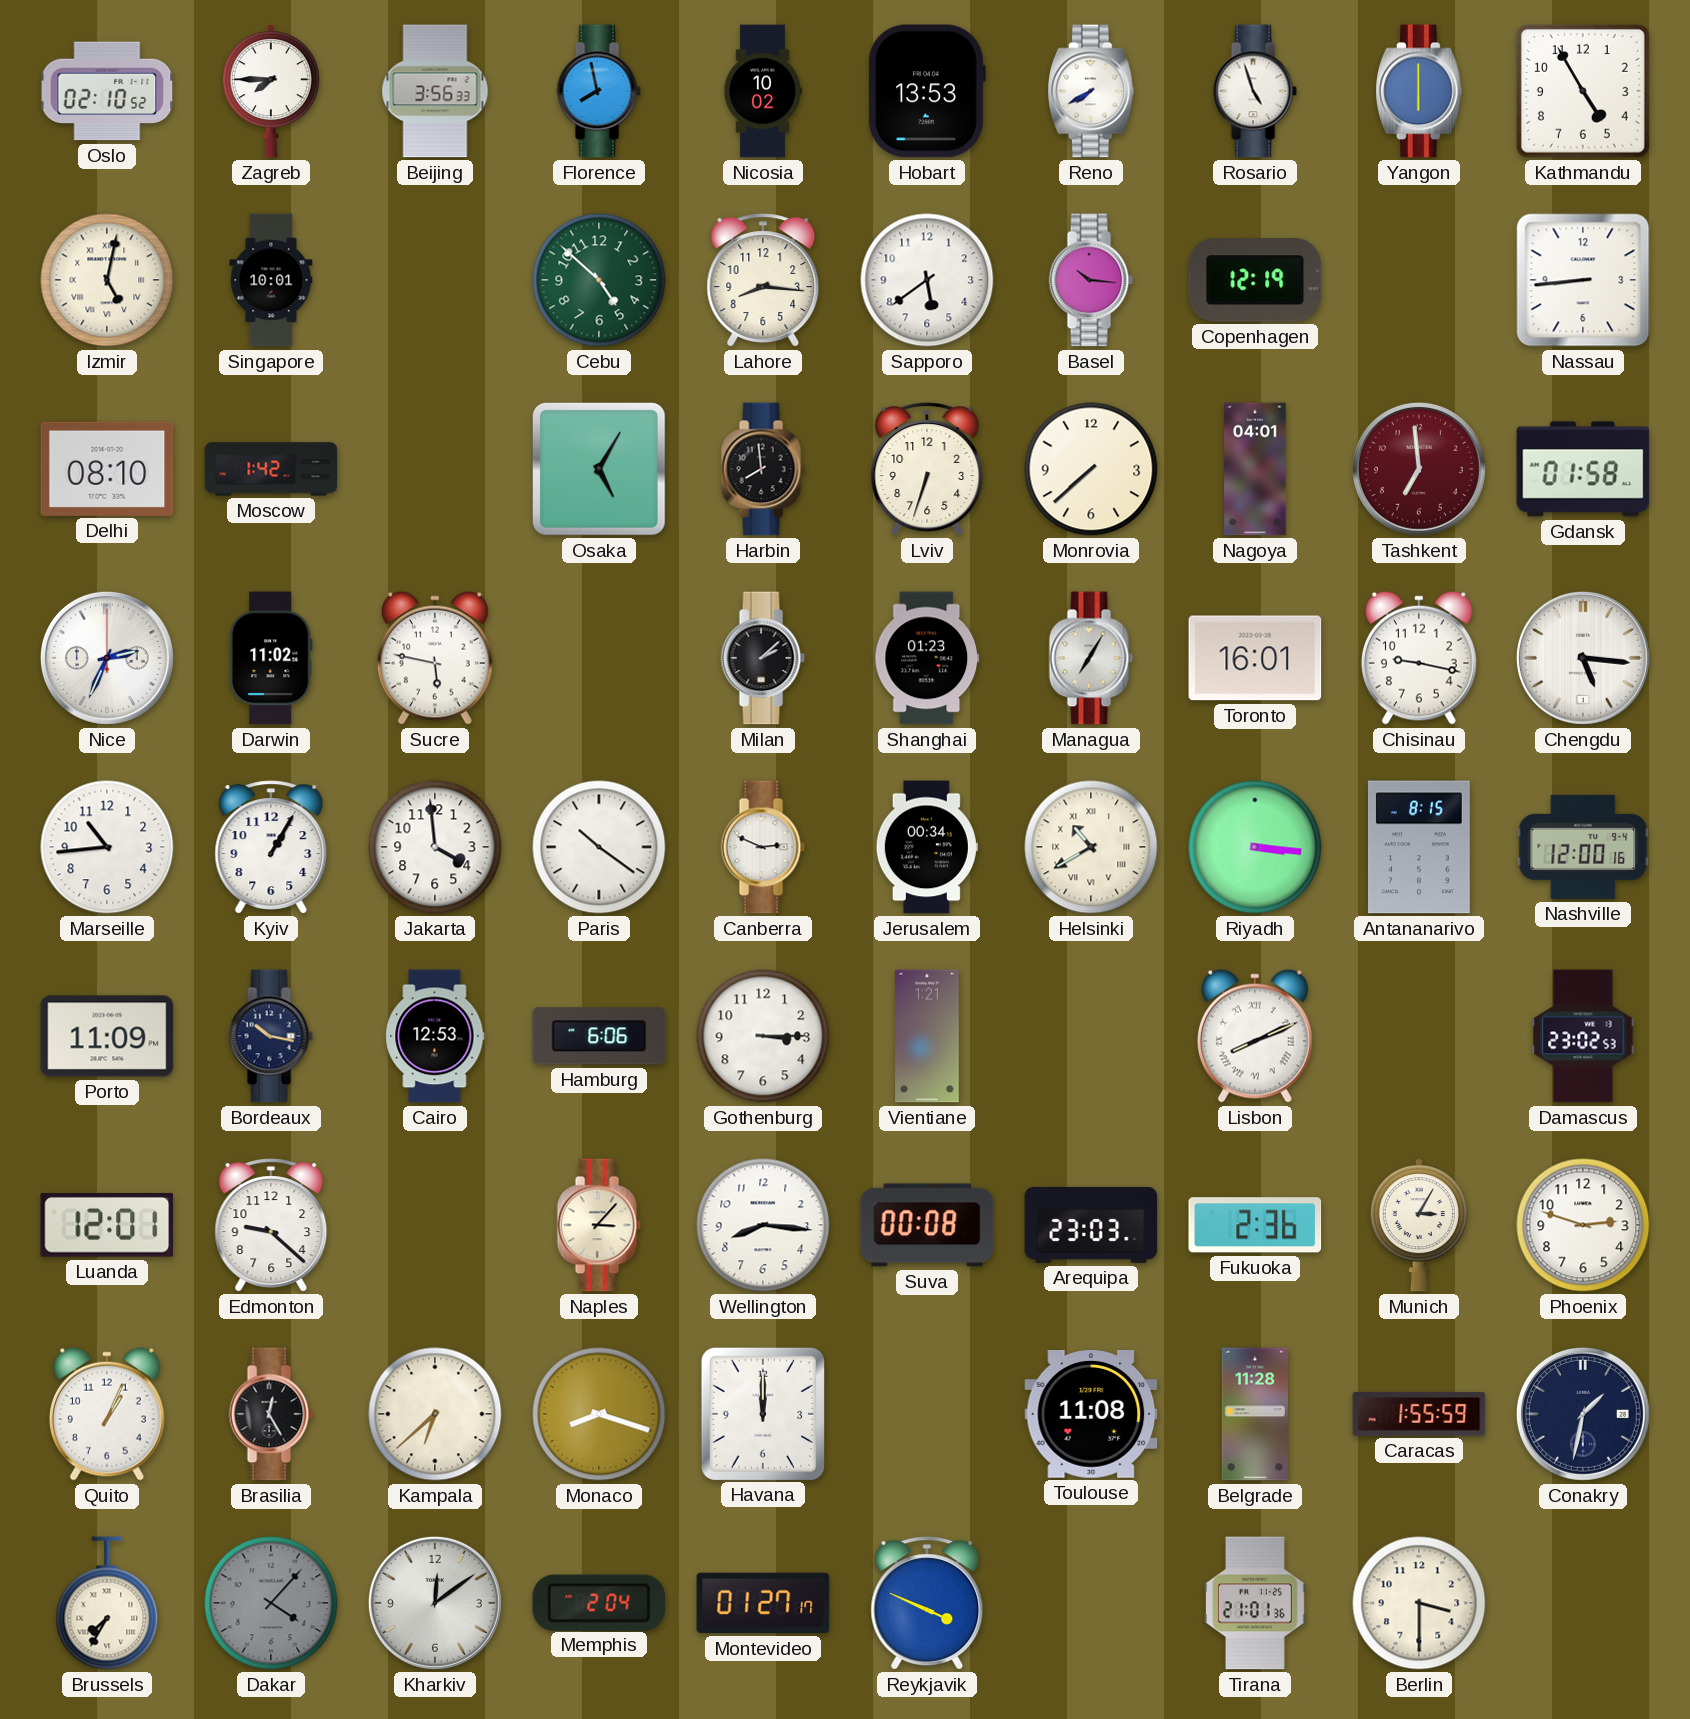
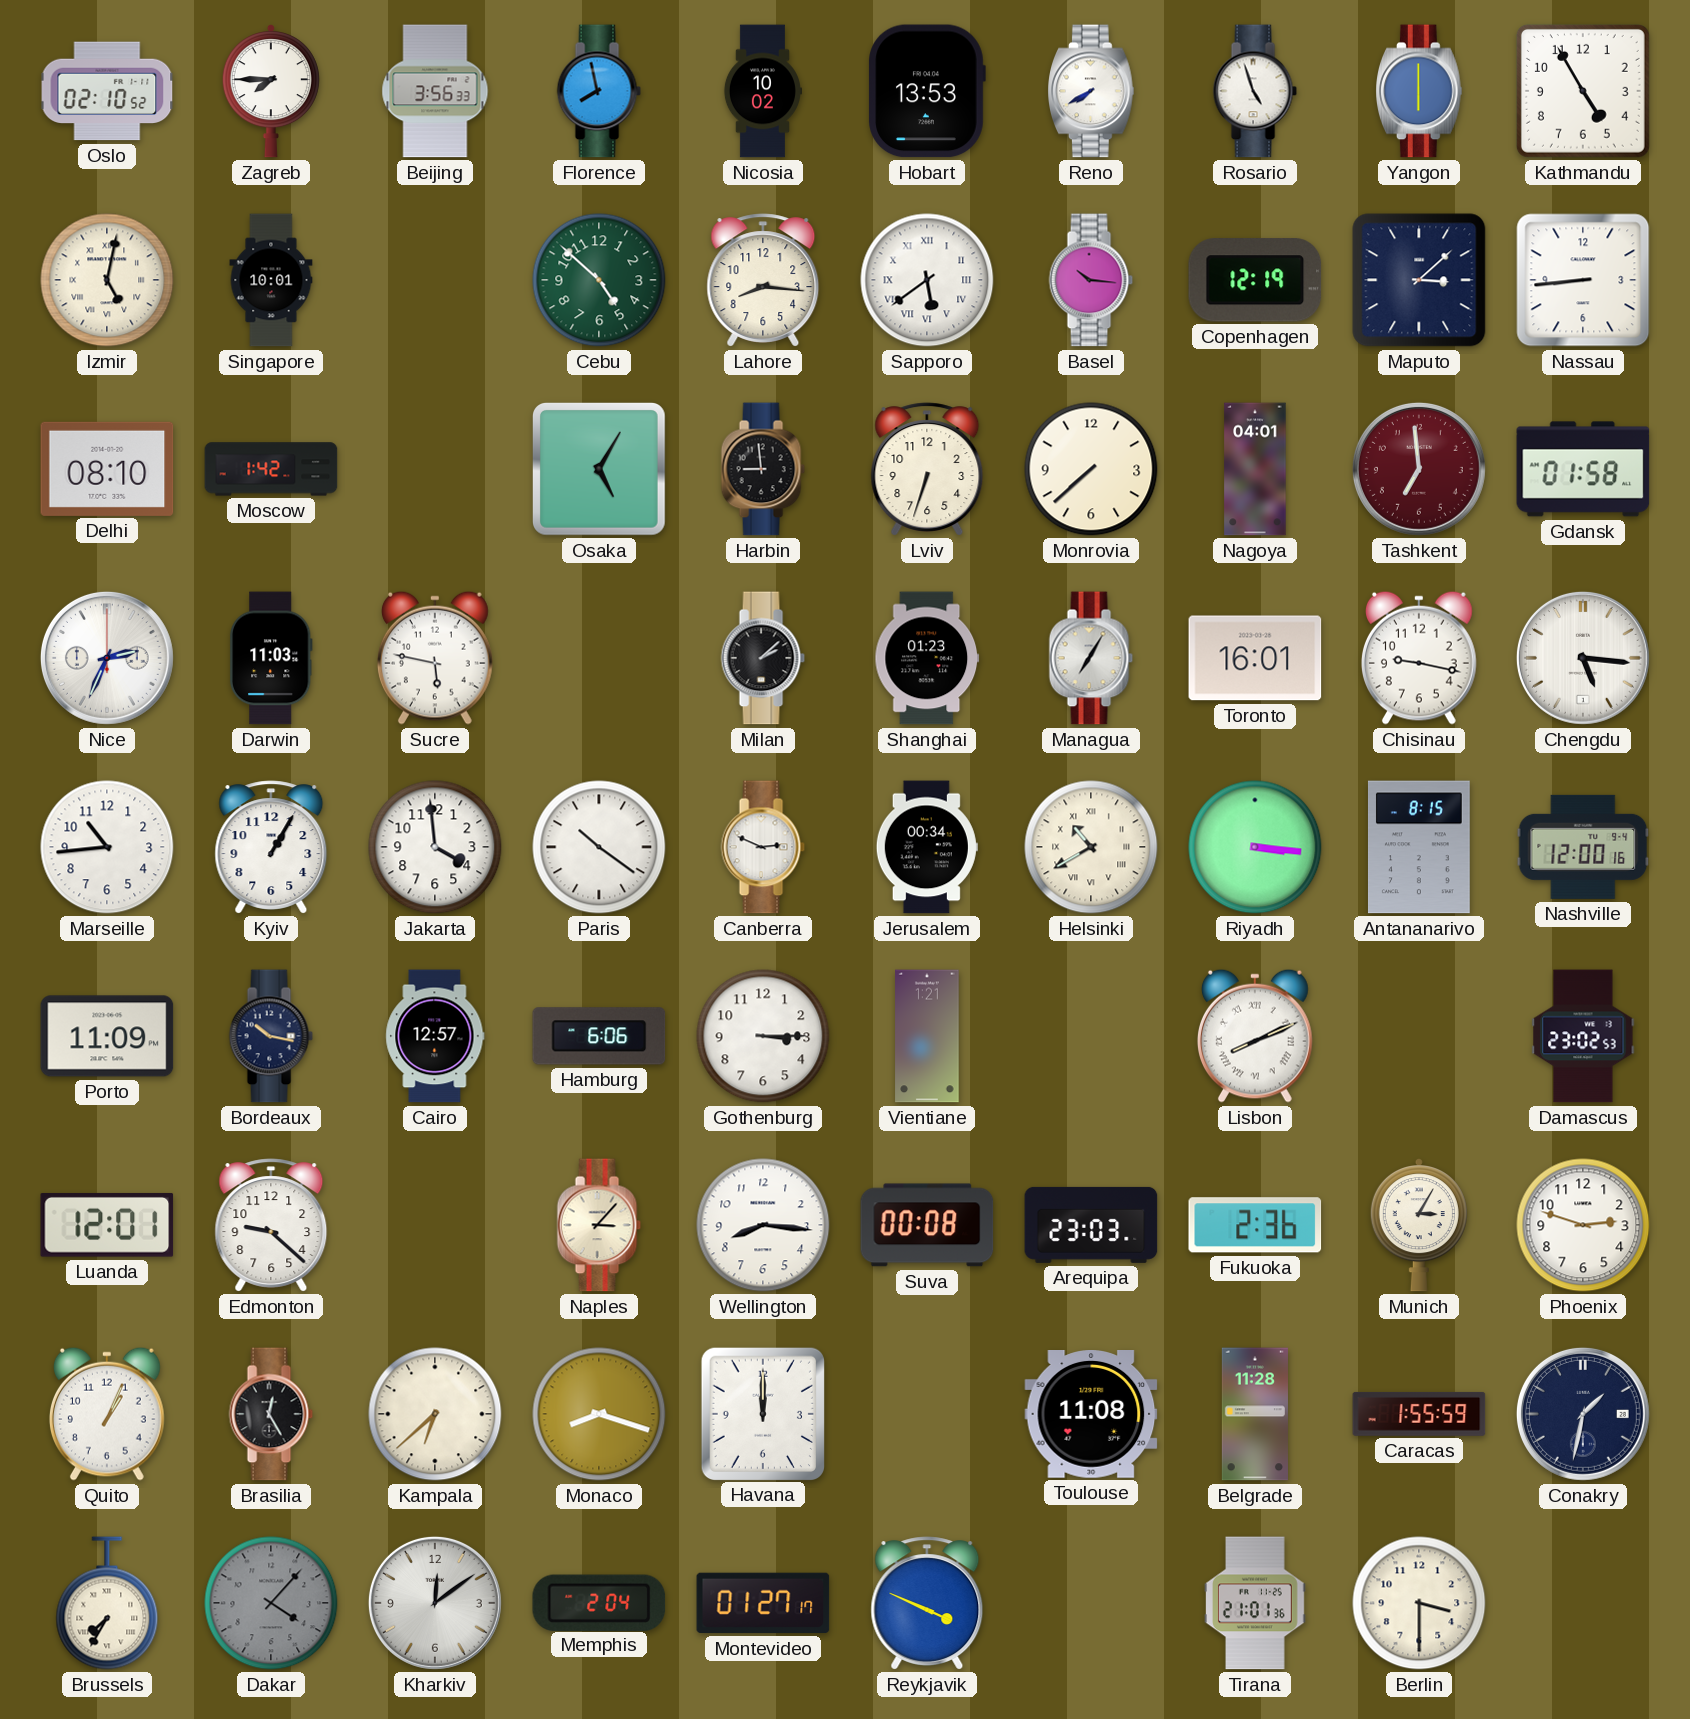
Sapporo numerals: Arabic -> Roman (927, 280)
Maputo: none -> 3:08 (1419, 280)
Harbin: 7:59 -> 8:59 (763, 469)
Darwin: 11:02 -> 11:03 (271, 658)
Cairo: 12:53 -> 12:57 (435, 1036)
